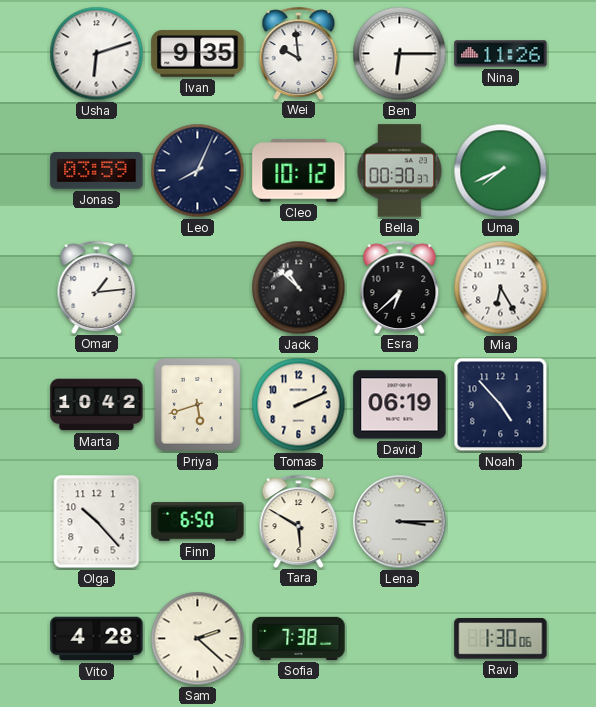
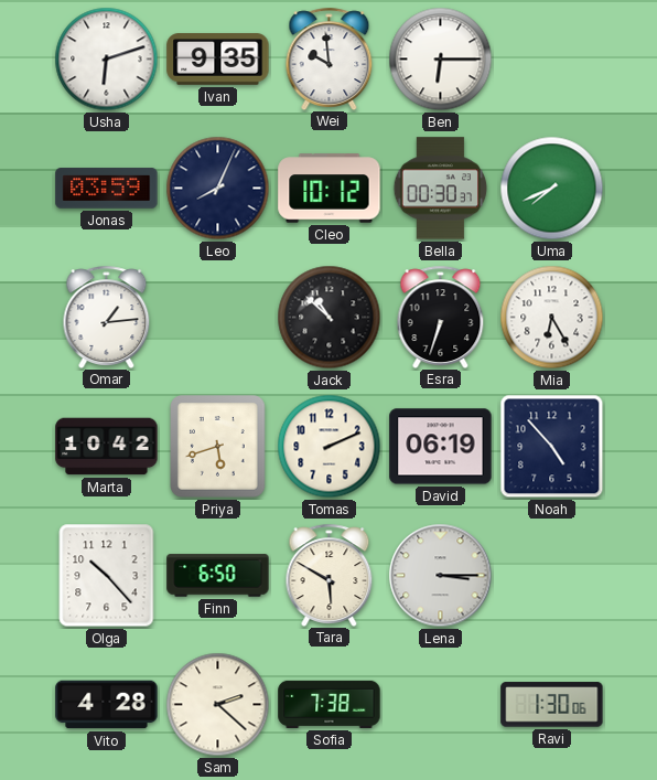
Nina: 11:26 -> none (501, 54)
Esra: 6:38 -> 6:33 (441, 317)
